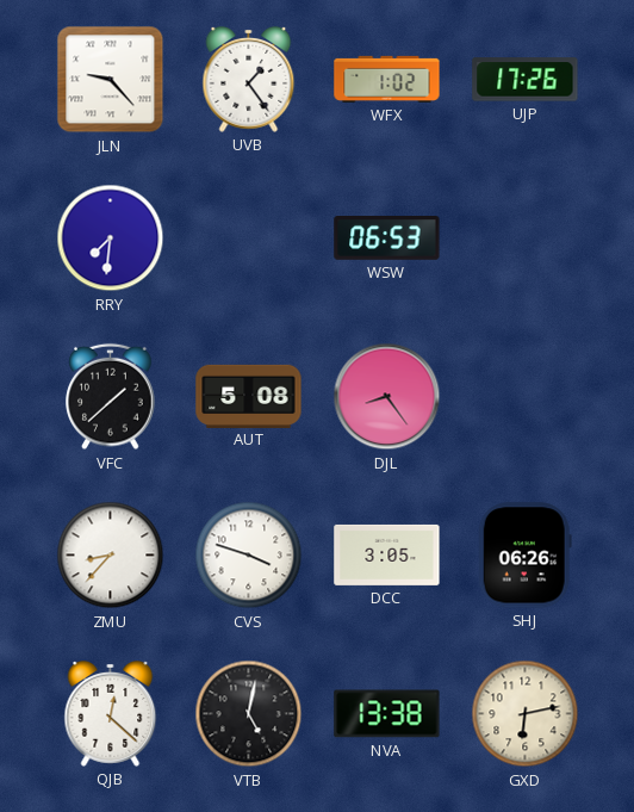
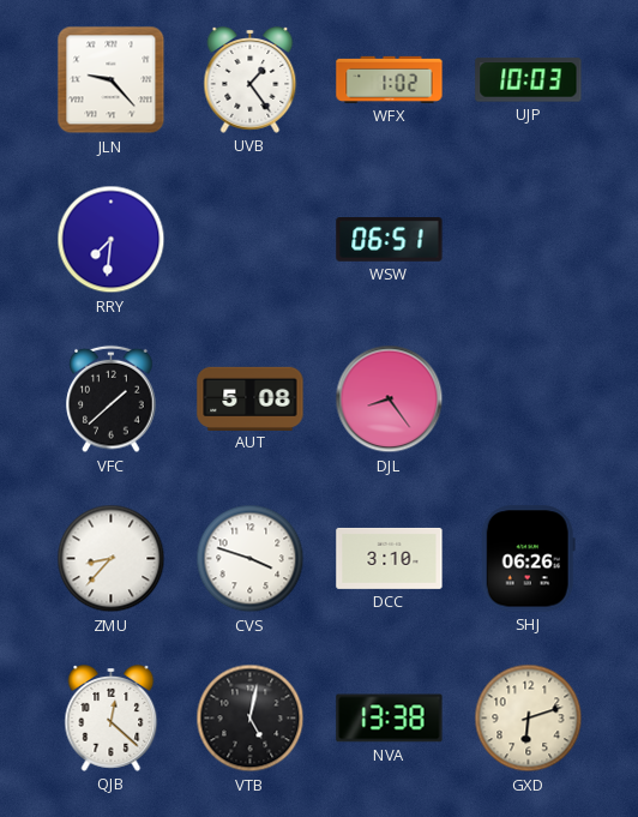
UJP: 17:26 -> 10:03 (529, 80)
WSW: 06:53 -> 06:51 (390, 240)
DCC: 3:05 -> 3:10 (390, 558)
GXD: 6:13 -> 6:12 (529, 719)
